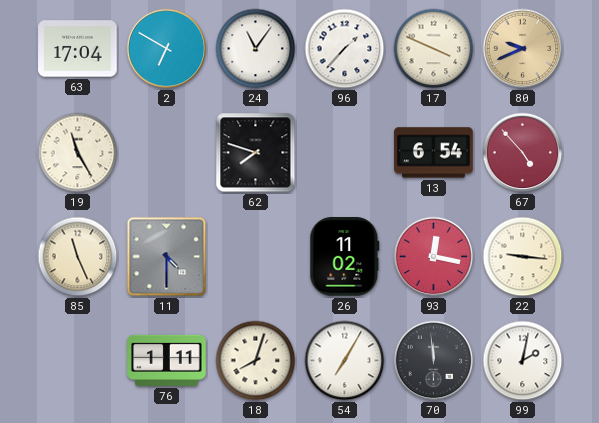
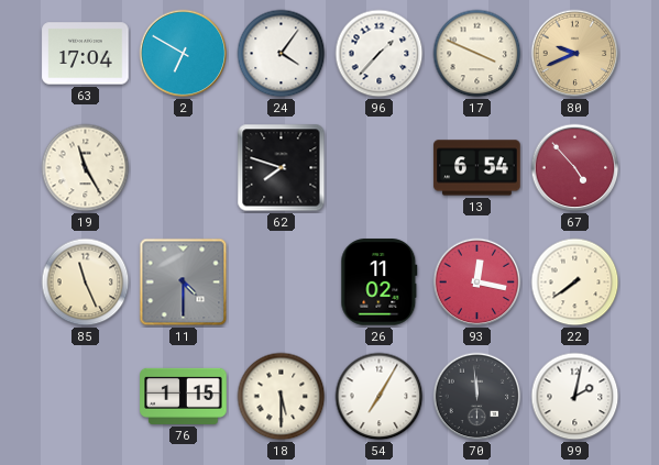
24: 11:06 -> 4:06 (282, 54)
22: 9:16 -> 7:39 (575, 283)
76: 1:11 -> 1:15 (184, 396)
18: 8:03 -> 5:30 (282, 397)
